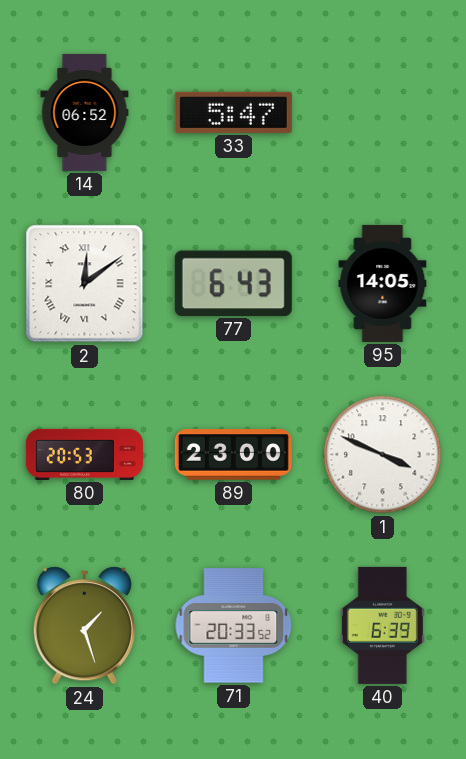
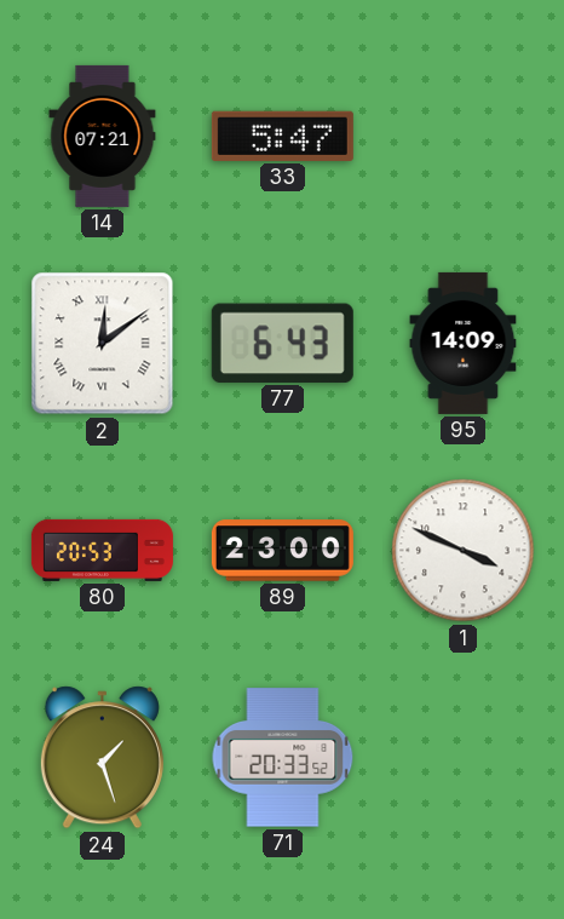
14: 06:52 -> 07:21 (103, 136)
95: 14:05 -> 14:09 (464, 343)
40: 6:39 -> none (382, 625)
